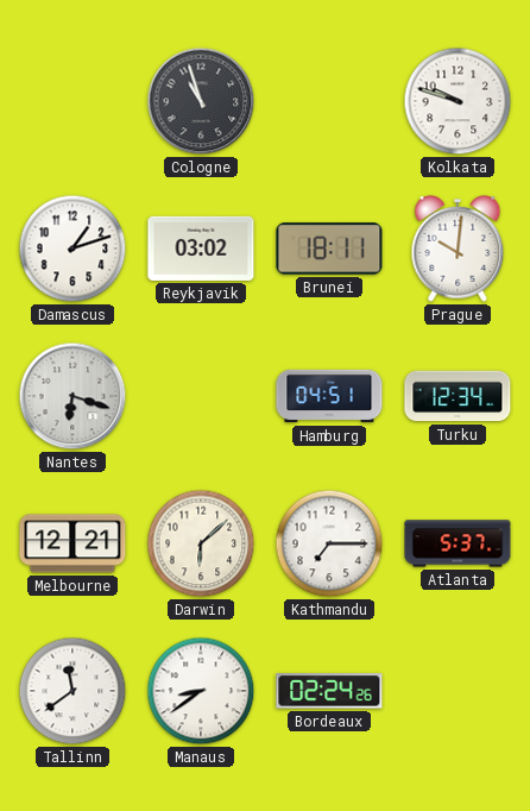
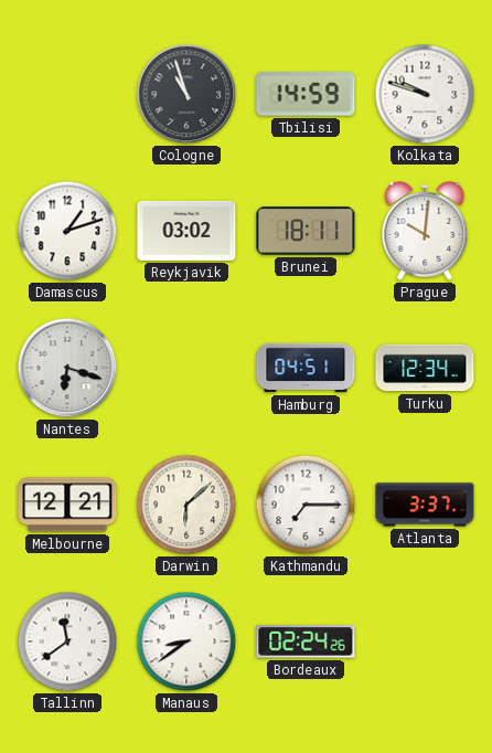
Tbilisi: none -> 14:59 (306, 94)
Atlanta: 5:37 -> 3:37 (425, 505)
